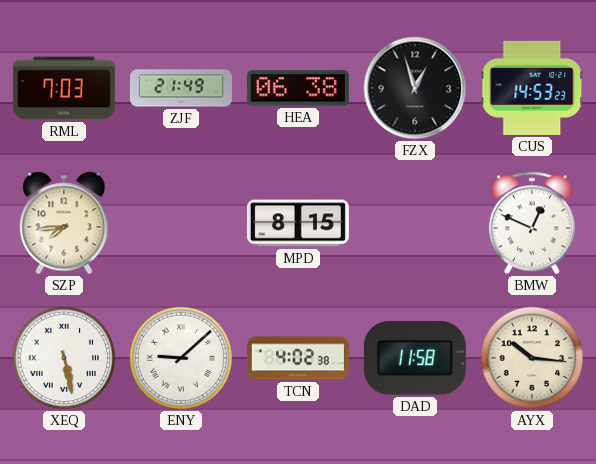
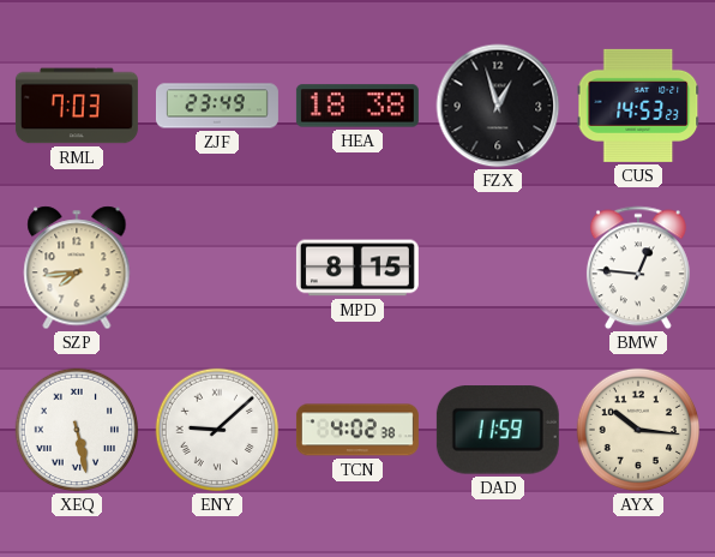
ZJF: 21:49 -> 23:49 (217, 106)
HEA: 06:38 -> 18:38 (357, 106)
BMW: 12:49 -> 12:46 (638, 268)
DAD: 11:58 -> 11:59 (498, 430)
